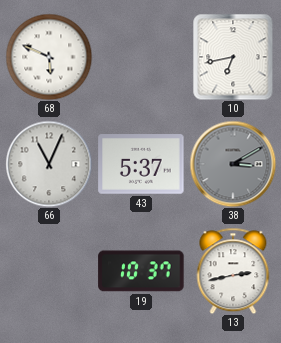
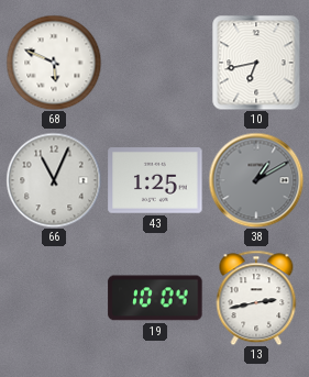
43: 5:37 -> 1:25 (155, 180)
38: 3:10 -> 1:10 (256, 180)
19: 10:37 -> 10:04 (155, 298)
